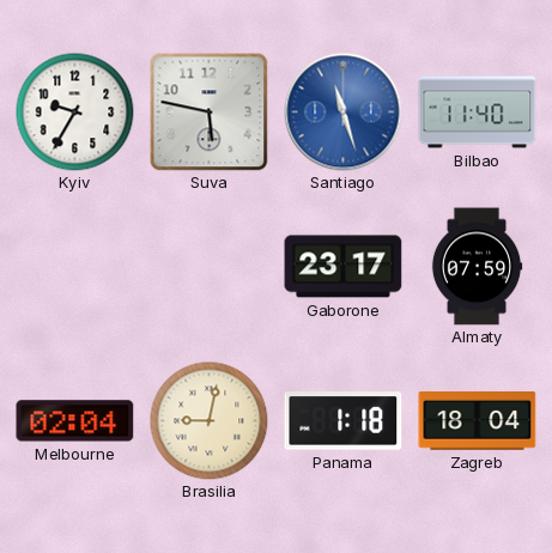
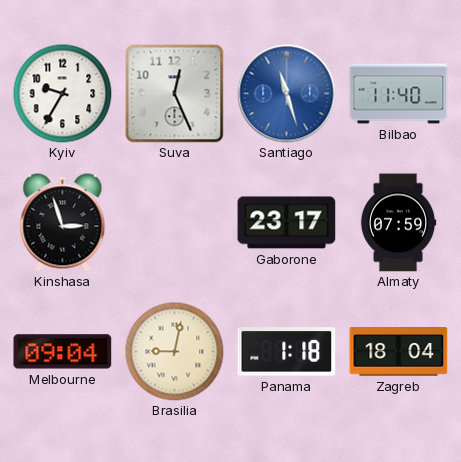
Suva: 5:47 -> 12:26 (175, 94)
Kinshasa: none -> 2:57 (63, 223)
Melbourne: 02:04 -> 09:04 (63, 352)
